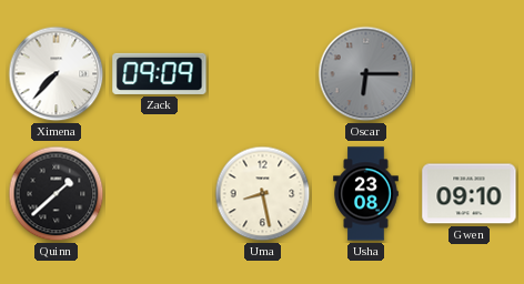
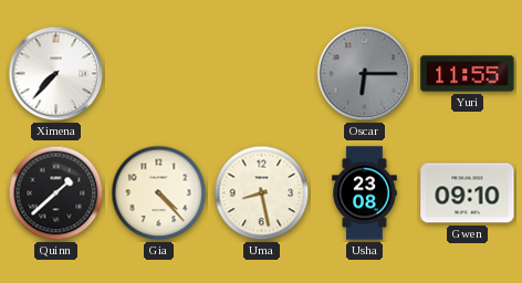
Zack: 09:09 -> none (160, 73)
Yuri: none -> 11:55 (468, 74)
Gia: none -> 4:23 (159, 193)
